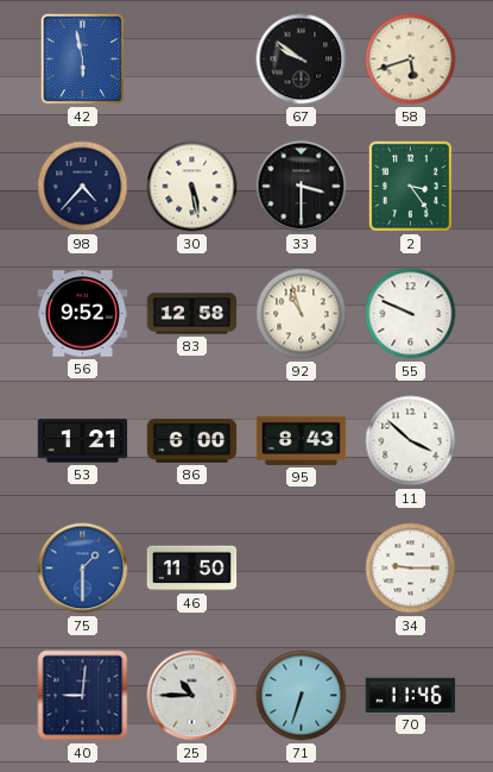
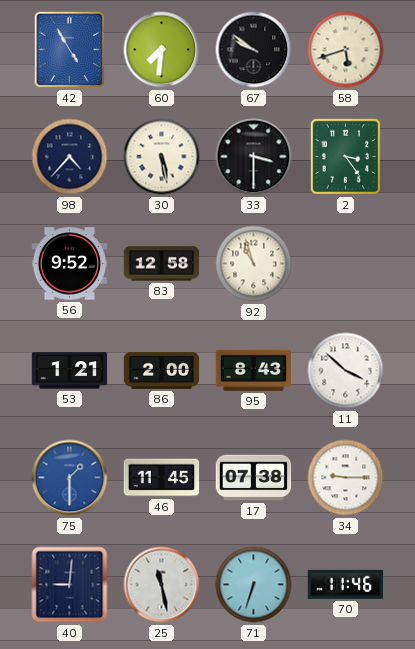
42: 5:58 -> 4:55 (70, 50)
60: none -> 7:31 (162, 50)
55: 9:49 -> none (411, 314)
86: 6:00 -> 2:00 (162, 371)
46: 11:50 -> 11:45 (162, 478)
17: none -> 07:38 (254, 478)
25: 10:45 -> 11:28 (162, 585)
